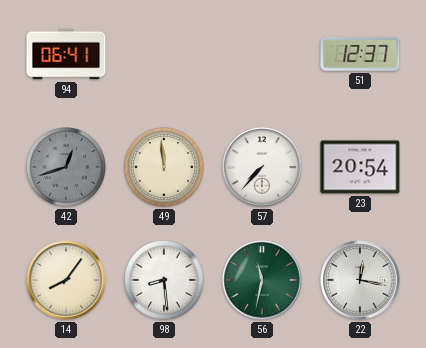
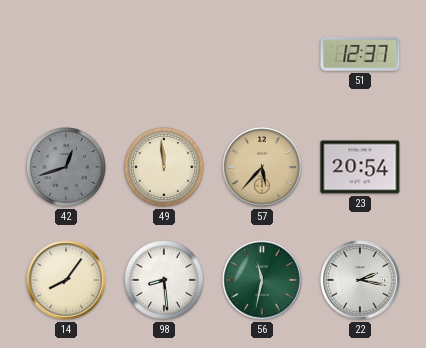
94: 06:41 -> none (66, 54)
57: 7:37 -> 5:37 (262, 167)
57 dial: white -> champagne (262, 167)
22: 12:17 -> 2:17 (360, 280)
